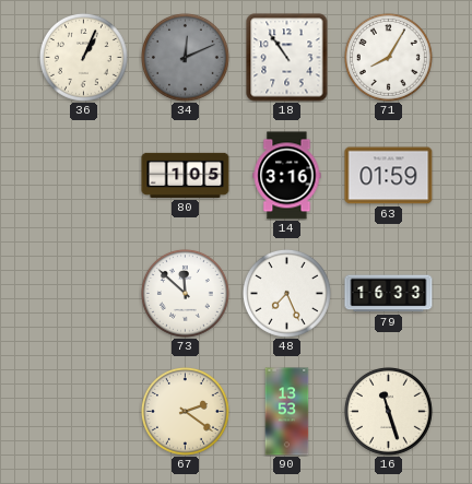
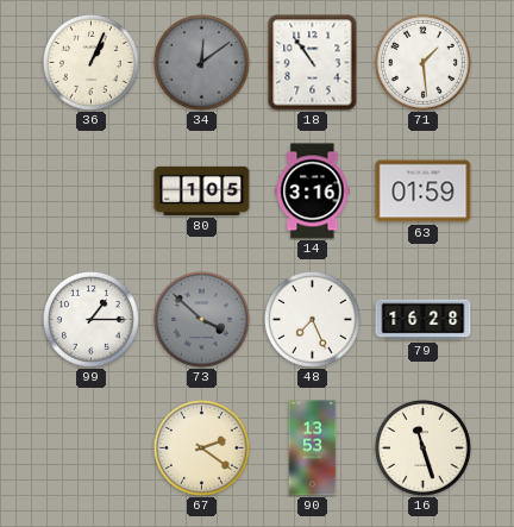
34: 12:11 -> 12:09 (201, 62)
71: 8:05 -> 1:29 (422, 62)
99: none -> 1:15 (90, 319)
73: 11:52 -> 3:52 (201, 319)
73 dial: white -> grey (201, 319)
79: 16:33 -> 16:28 (424, 320)
